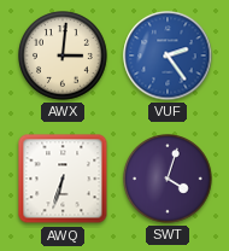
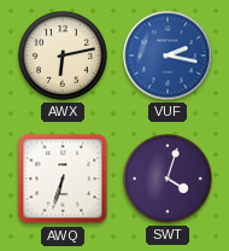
AWX: 3:01 -> 6:13 (64, 57)
VUF: 2:24 -> 2:17 (168, 56)
